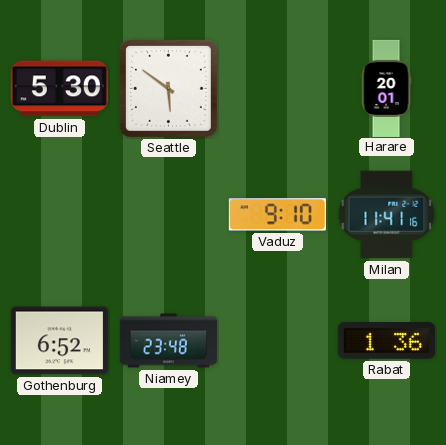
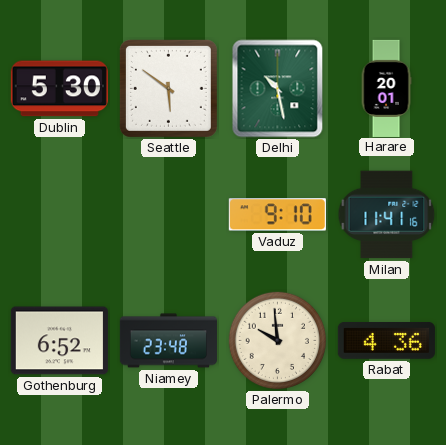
Delhi: none -> 10:28 (278, 89)
Palermo: none -> 9:59 (277, 340)
Rabat: 1:36 -> 4:36 (386, 341)
